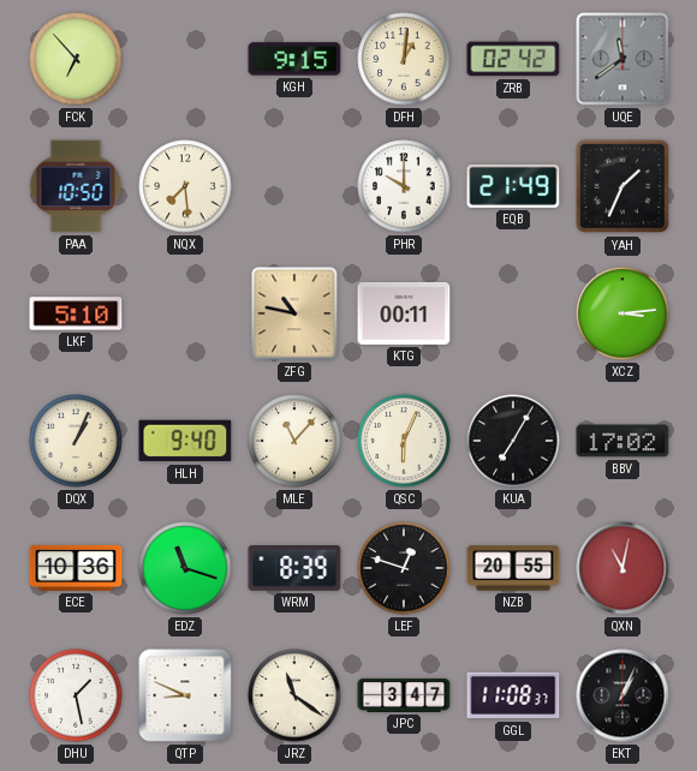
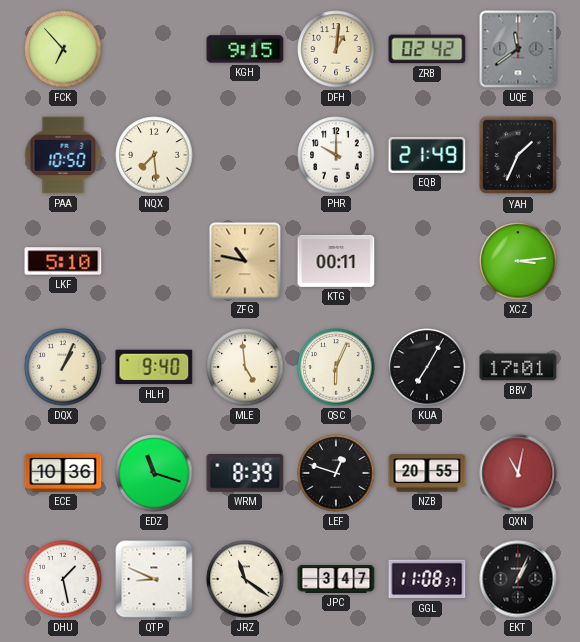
MLE: 11:07 -> 4:59 (245, 367)
BBV: 17:02 -> 17:01 (518, 367)
